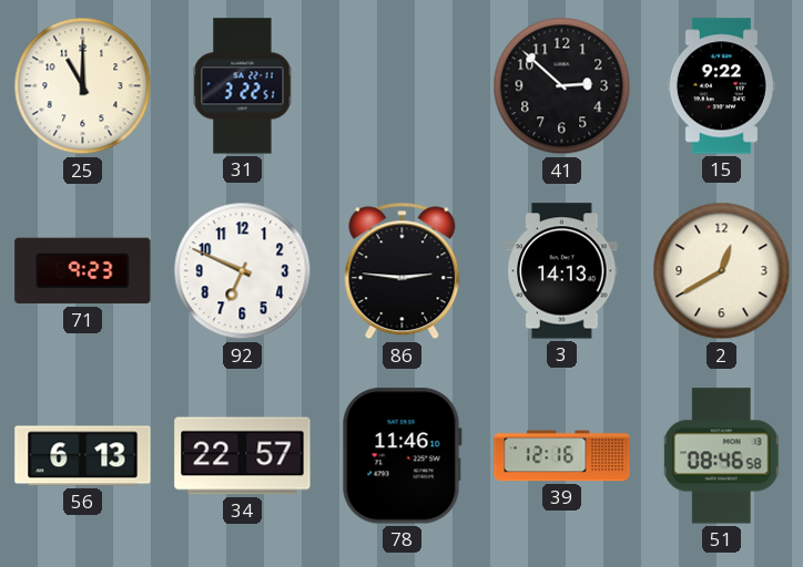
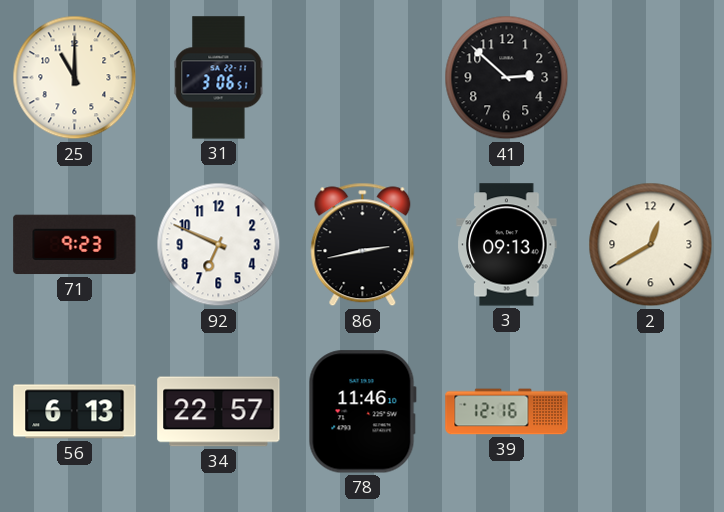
31: 3:22 -> 3:06 (219, 78)
15: 9:22 -> none (721, 86)
86: 2:46 -> 2:43 (363, 245)
3: 14:13 -> 09:13 (507, 245)
51: 08:46 -> none (722, 456)
